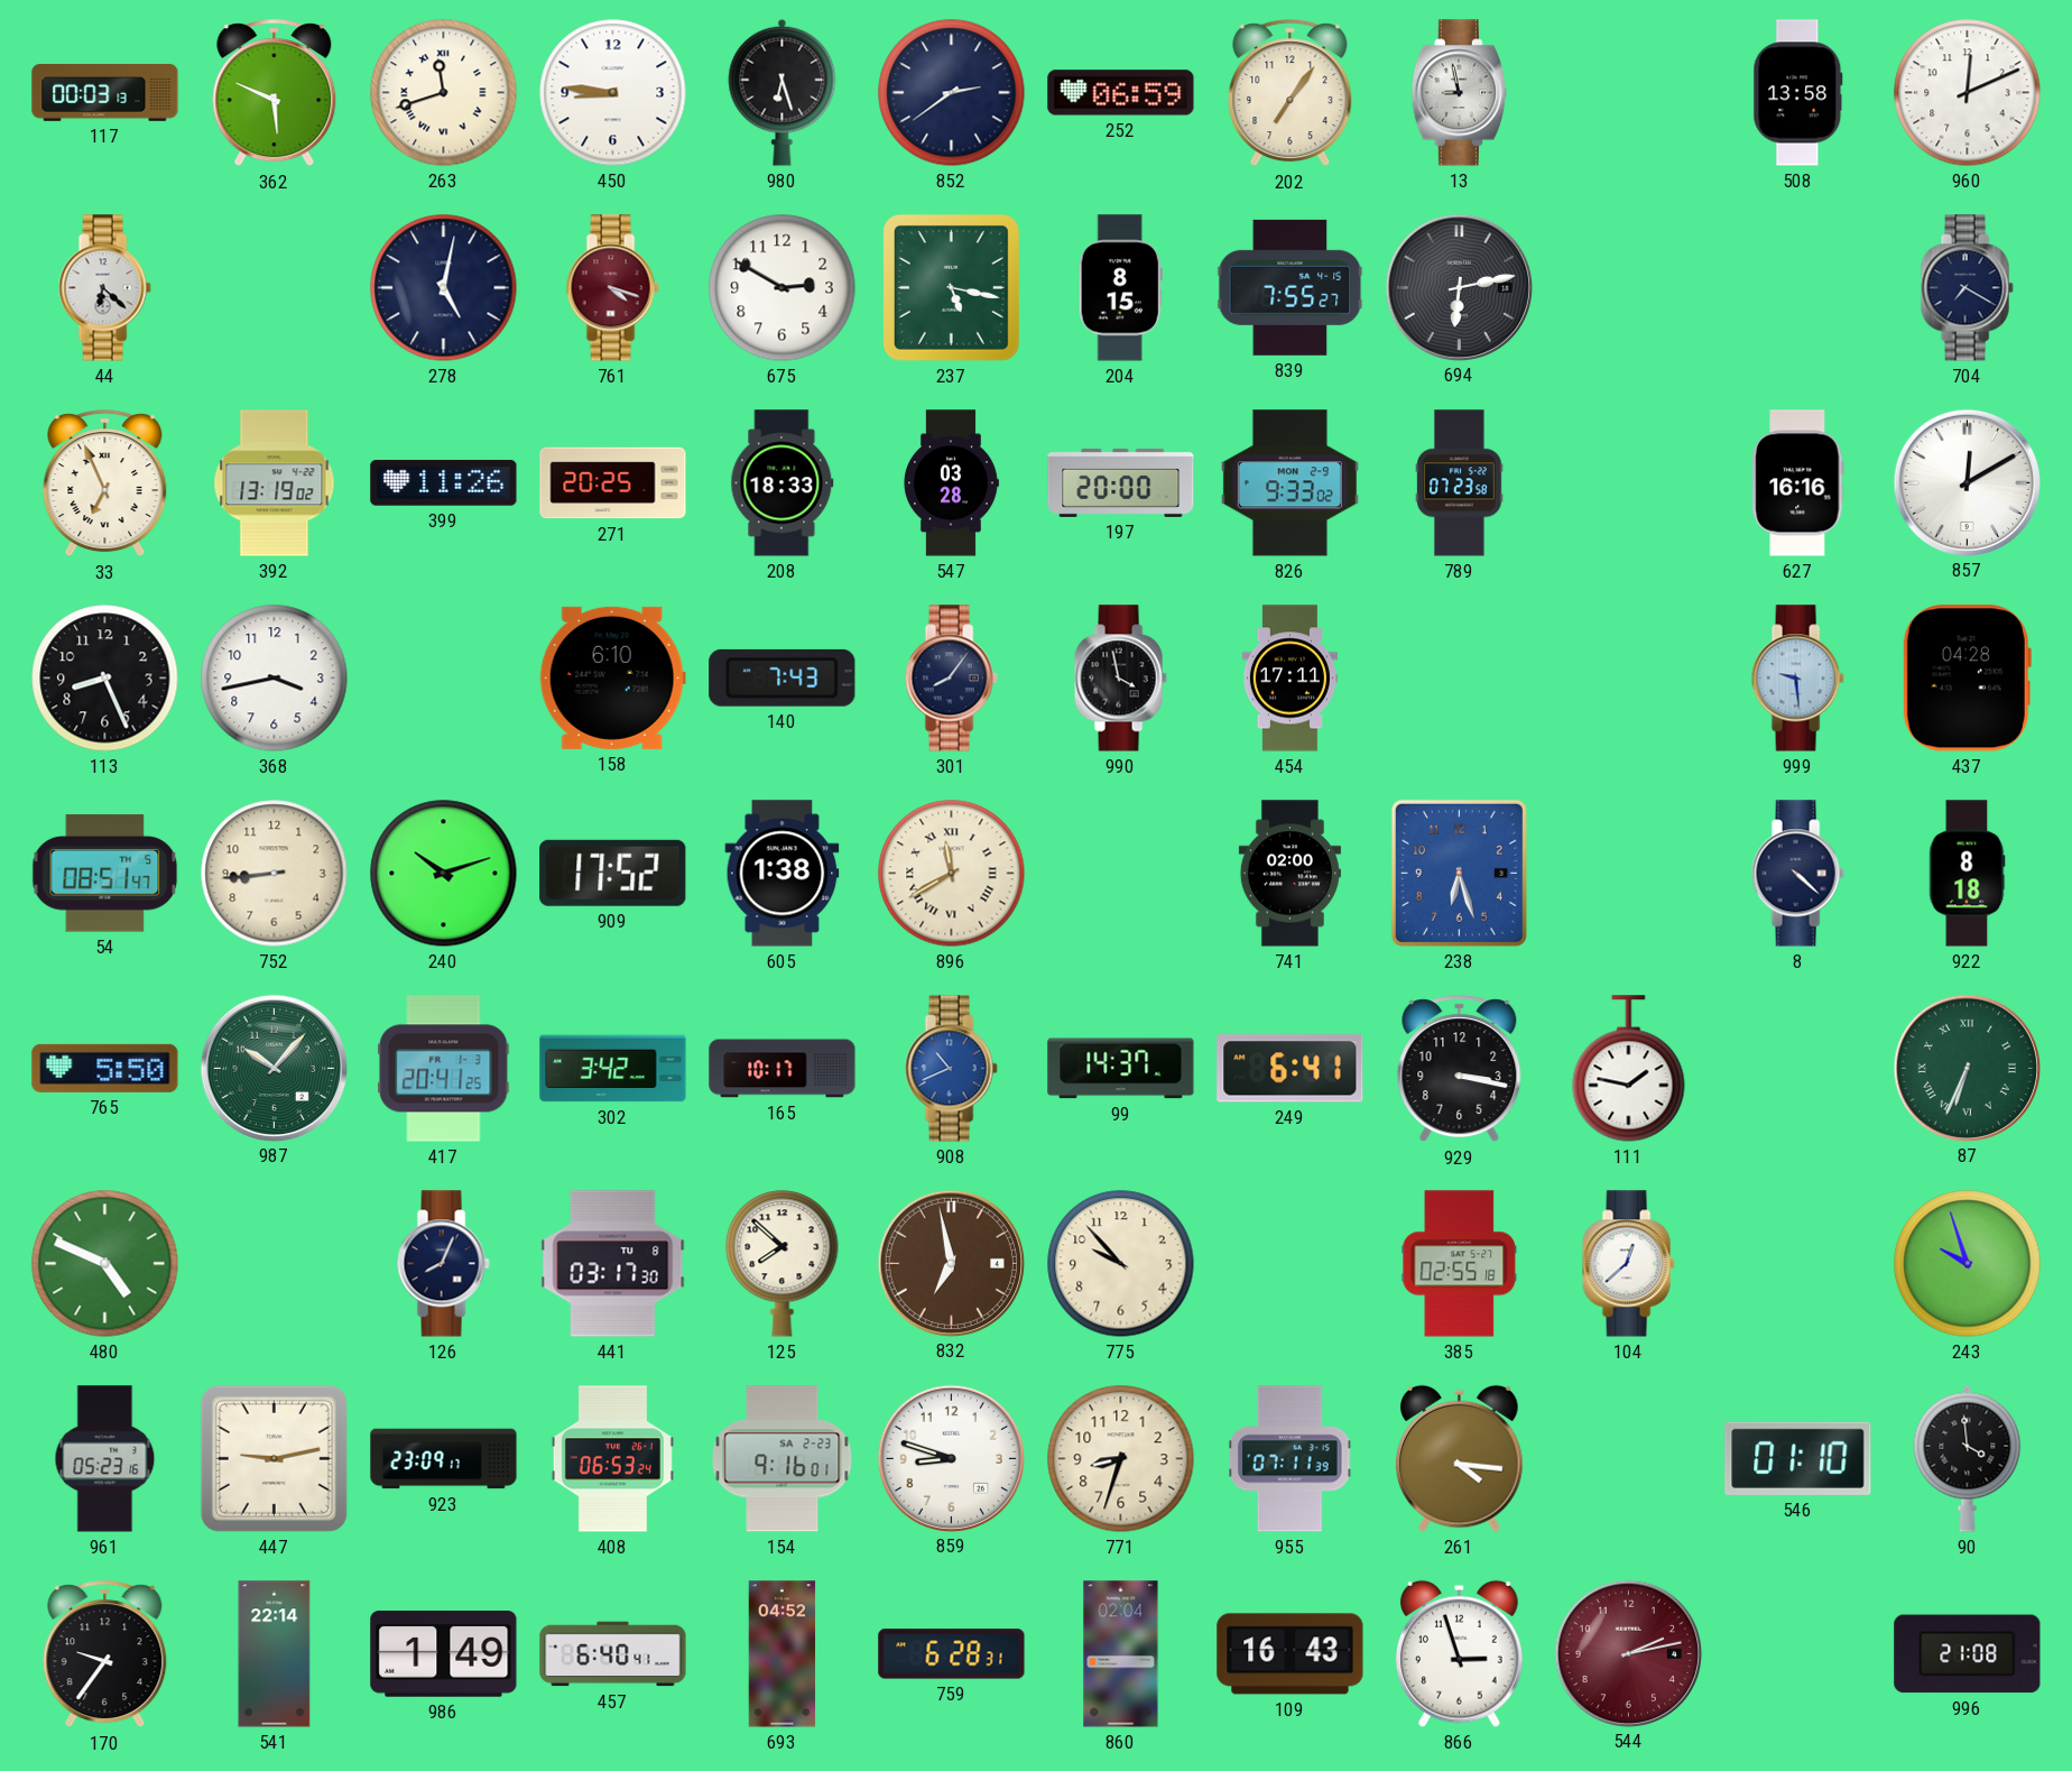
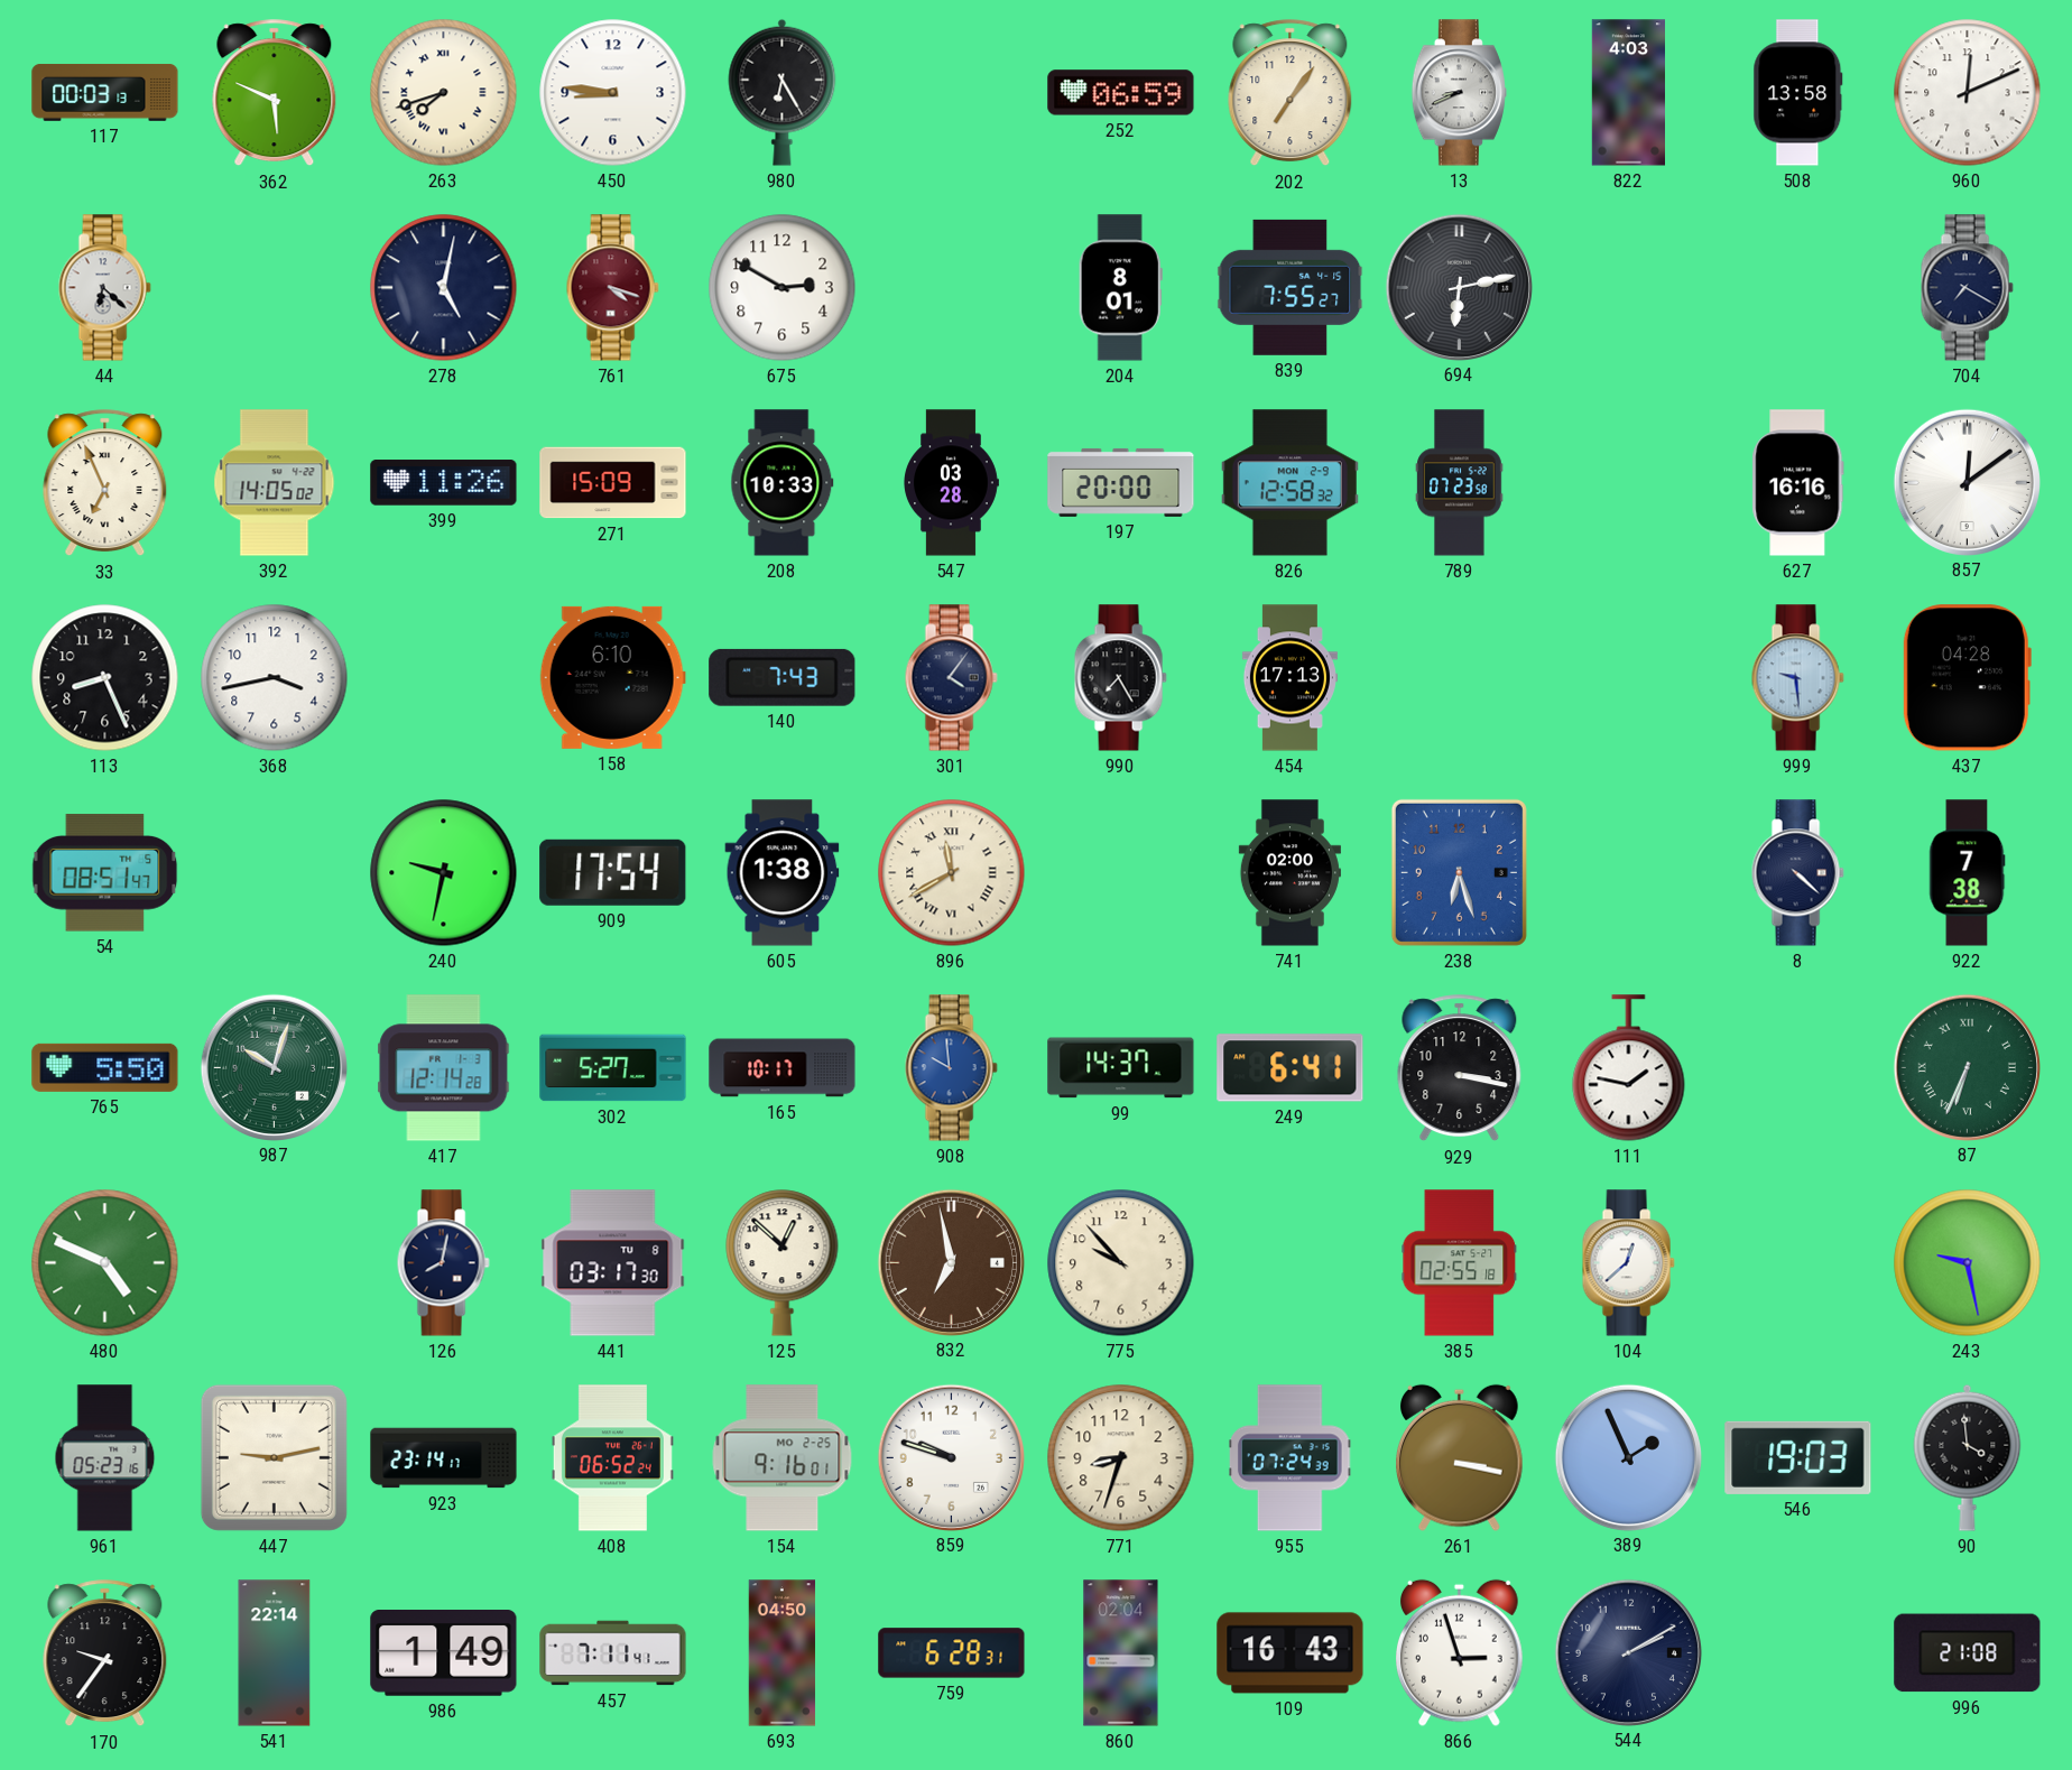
263: 11:42 -> 7:42 (444, 93)
980: 6:27 -> 6:25 (783, 92)
852: 2:39 -> none (952, 93)
13: 8:58 -> 8:41 (1459, 93)
822: none -> 4:03 (1628, 93)
237: 5:17 -> none (951, 287)
204: 8:15 -> 8:01 (1120, 288)
392: 13:19 -> 14:05 (275, 483)
271: 20:25 -> 15:09 (613, 483)
208: 18:33 -> 10:33 (783, 483)
826: 9:33 -> 12:58 (1289, 483)
857: 12:10 -> 12:09 (1967, 482)
301: 8:06 -> 4:06 (951, 678)
990: 3:58 -> 7:25 (1120, 678)
454: 17:11 -> 17:13 (1289, 678)
752: 8:44 -> none (275, 874)
240: 10:12 -> 9:32 (444, 873)
909: 17:52 -> 17:54 (613, 872)
922: 8:18 -> 7:38 (1968, 873)
987: 10:07 -> 10:03 (274, 1067)
417: 20:41 -> 12:14 (444, 1068)
302: 3:42 -> 5:27 (613, 1068)
908: 10:41 -> 9:59 (951, 1068)
126: 8:04 -> 8:02 (443, 1263)
125: 7:52 -> 12:52 (783, 1263)
243: 9:57 -> 9:28 (1968, 1263)
923: 23:09 -> 23:14 (444, 1458)
408: 06:53 -> 06:52 (612, 1458)
154 date: SA 2-23 -> MO 2-25 (783, 1458)
859: 8:48 -> 9:48 (951, 1457)
955: 07:11 -> 07:24 (1291, 1458)
261: 4:16 -> 3:17 (1460, 1457)
389: none -> 1:56 (1628, 1457)
546: 01:10 -> 19:03 (1798, 1457)
457: 6:40 -> 7:11 (613, 1653)
693: 04:52 -> 04:50 (783, 1653)
544: 2:13 -> 2:10 (1628, 1652)
544 dial: burgundy -> navy (1628, 1652)
